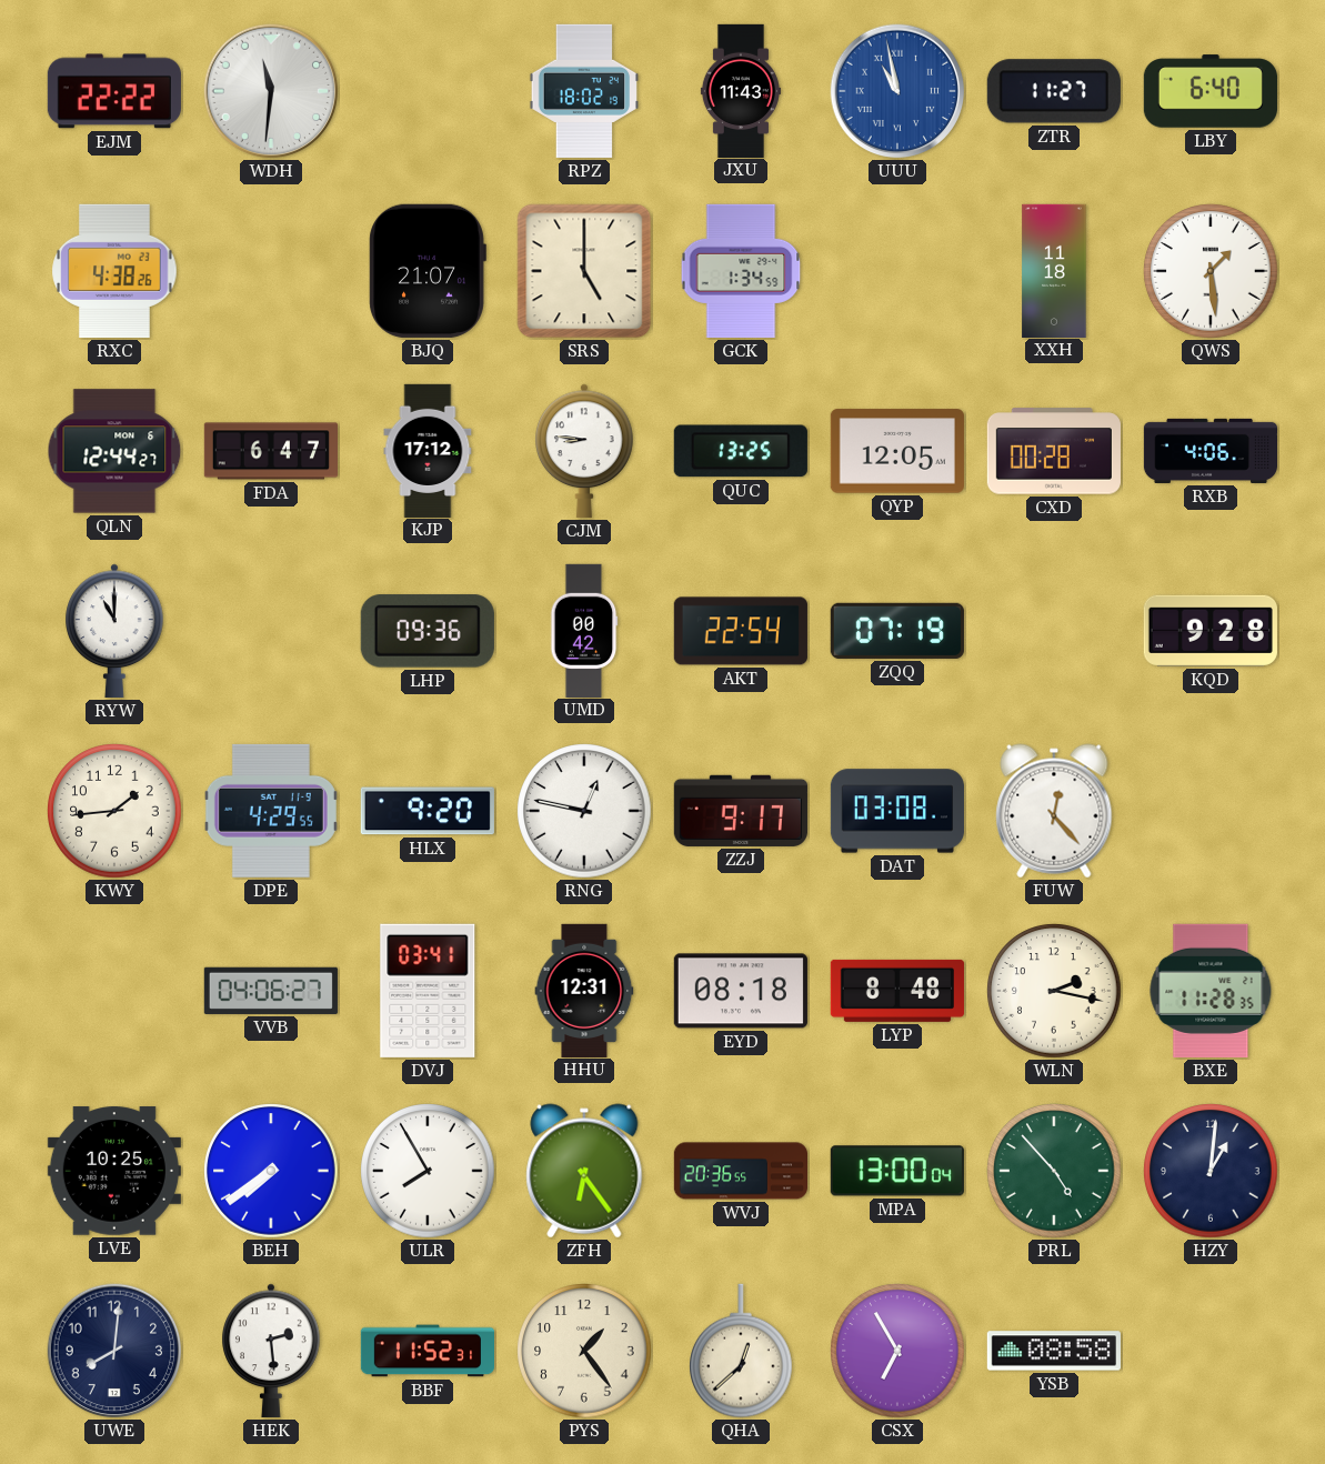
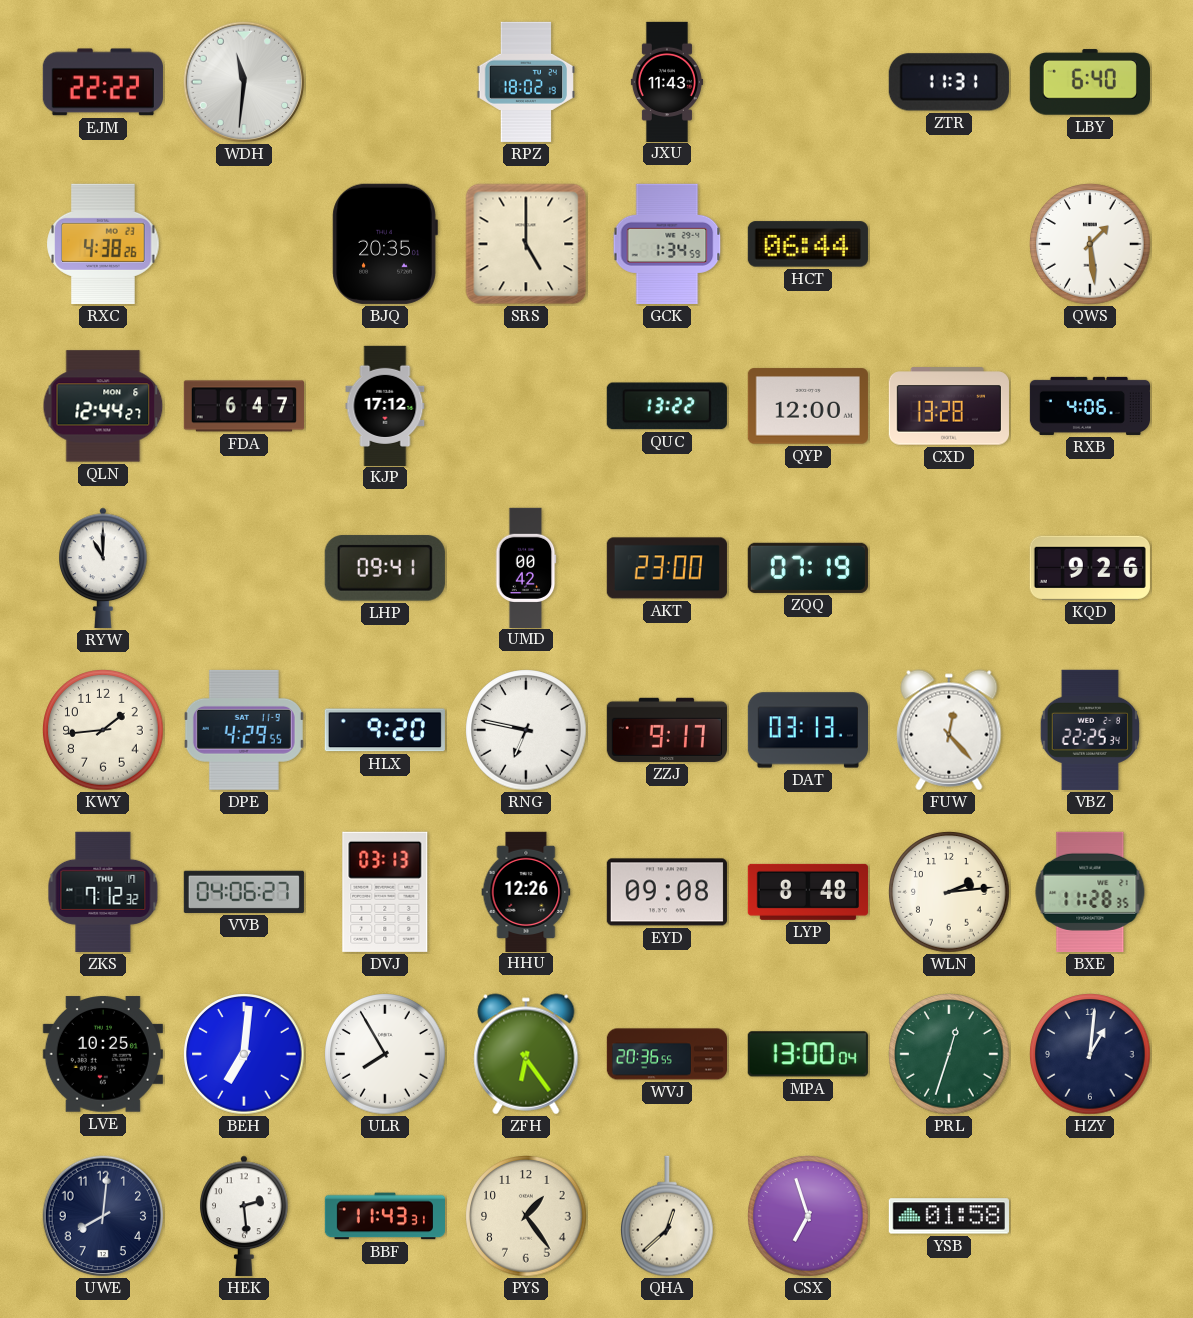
UUU: 10:58 -> none (897, 91)
ZTR: 11:27 -> 11:31 (949, 82)
BJQ: 21:07 -> 20:35 (385, 244)
HCT: none -> 06:44 (808, 244)
XXH: 11:18 -> none (1054, 270)
CJM: 8:46 -> none (584, 451)
QUC: 13:25 -> 13:22 (667, 406)
QYP: 12:05 -> 12:00 (808, 406)
CXD: 00:28 -> 13:28 (949, 406)
LHP: 09:36 -> 09:41 (385, 568)
AKT: 22:54 -> 23:00 (667, 568)
KQD: 9:28 -> 9:26 (1090, 568)
RNG: 12:47 -> 6:47 (526, 730)
DAT: 03:08 -> 03:13 (808, 730)
VBZ: none -> 22:25 (1089, 730)
ZKS: none -> 7:12 (103, 892)
DVJ: 03:41 -> 03:13 (385, 892)
HHU: 12:31 -> 12:26 (526, 891)
EYD: 08:18 -> 09:08 (667, 892)
WLN: 2:17 -> 2:14 (949, 892)
BEH: 7:39 -> 7:01 (244, 1054)
PRL: 4:53 -> 12:33 (949, 1054)
BBF: 11:52 -> 11:43 (384, 1216)
CSX: 6:55 -> 6:57 (808, 1216)
YSB: 08:58 -> 01:58 (949, 1216)
